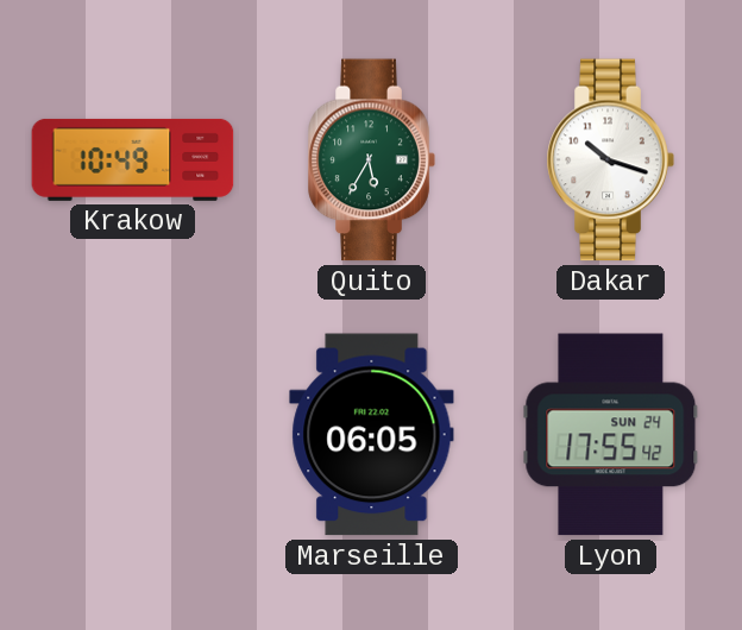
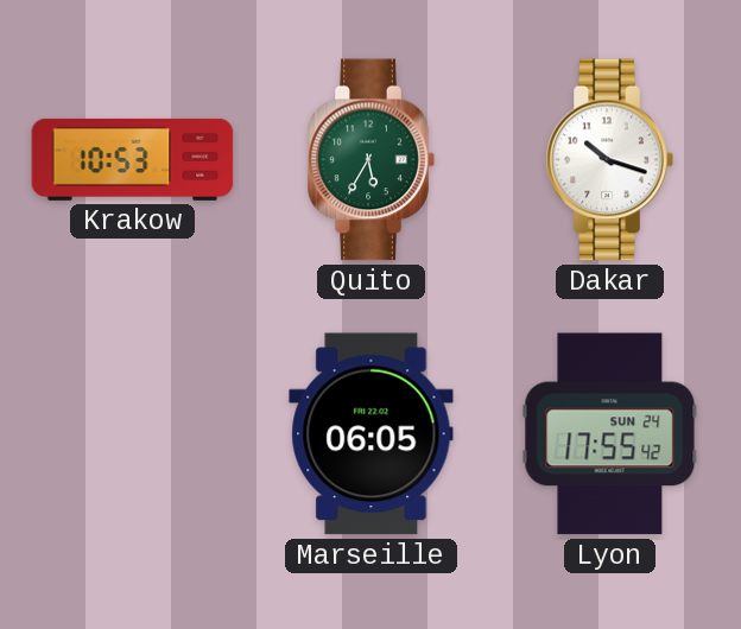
Krakow: 10:49 -> 10:53 (133, 159)
